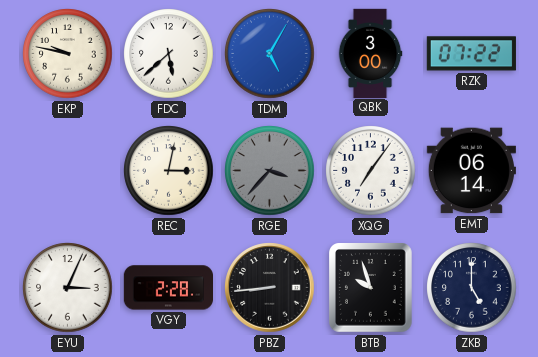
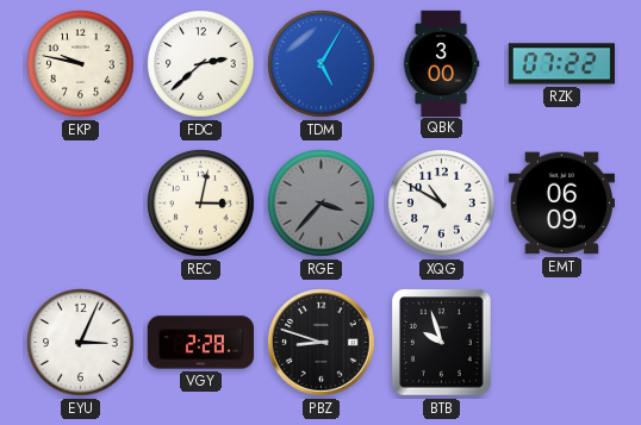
FDC: 5:38 -> 2:38 (201, 64)
XQG: 7:06 -> 10:50 (442, 204)
EMT: 06:14 -> 06:09 (561, 204)
PBZ: 8:44 -> 8:48 (322, 343)
ZKB: 5:00 -> none (472, 288)
